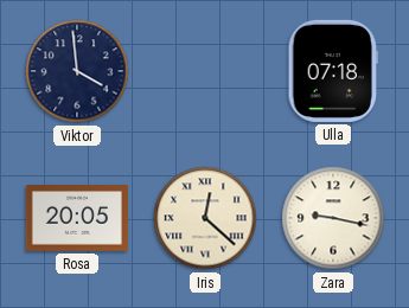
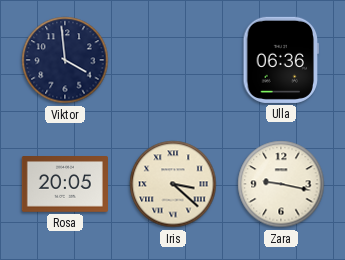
Ulla: 07:18 -> 06:36 (281, 60)
Iris: 12:22 -> 3:22 (173, 184)
